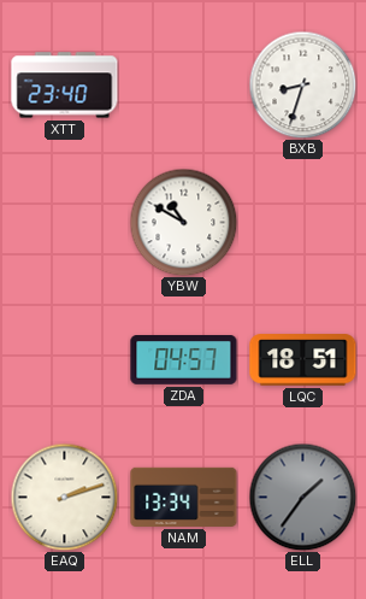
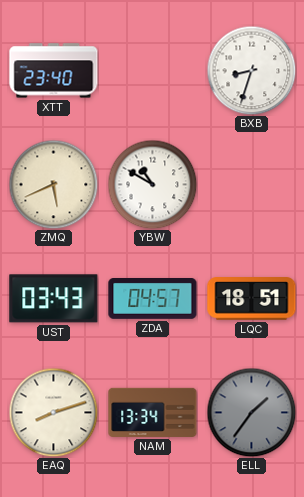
ZMQ: none -> 5:41 (53, 184)
UST: none -> 03:43 (54, 299)
EAQ: 2:12 -> 8:12 (53, 412)
